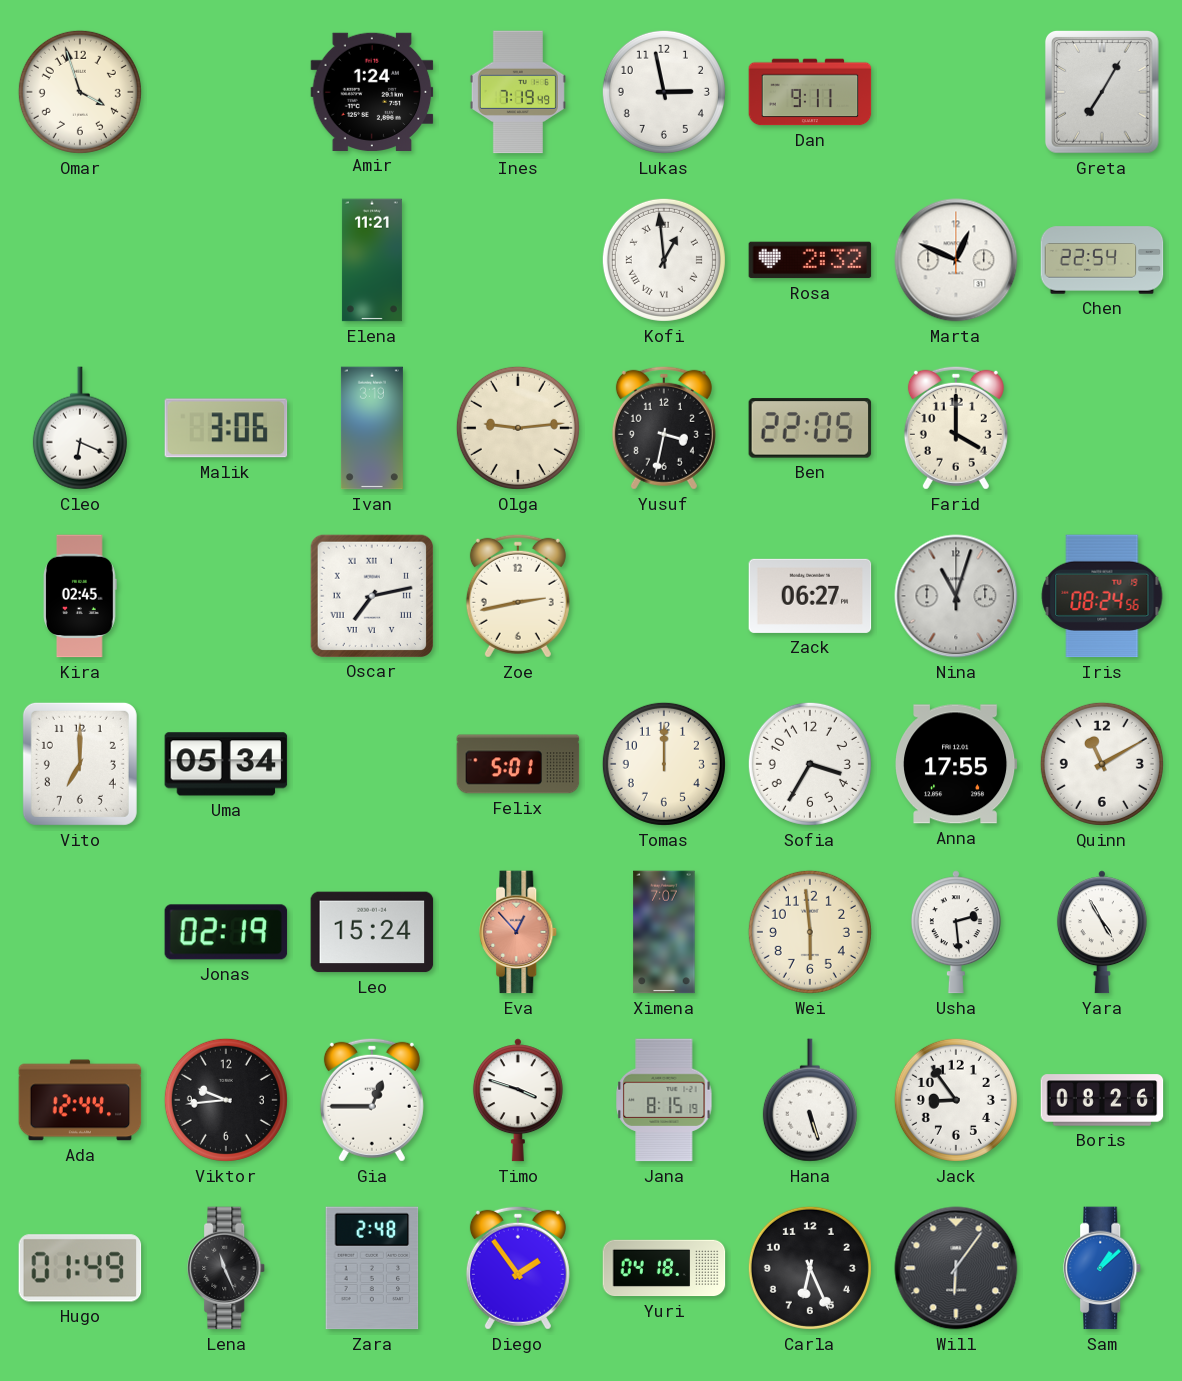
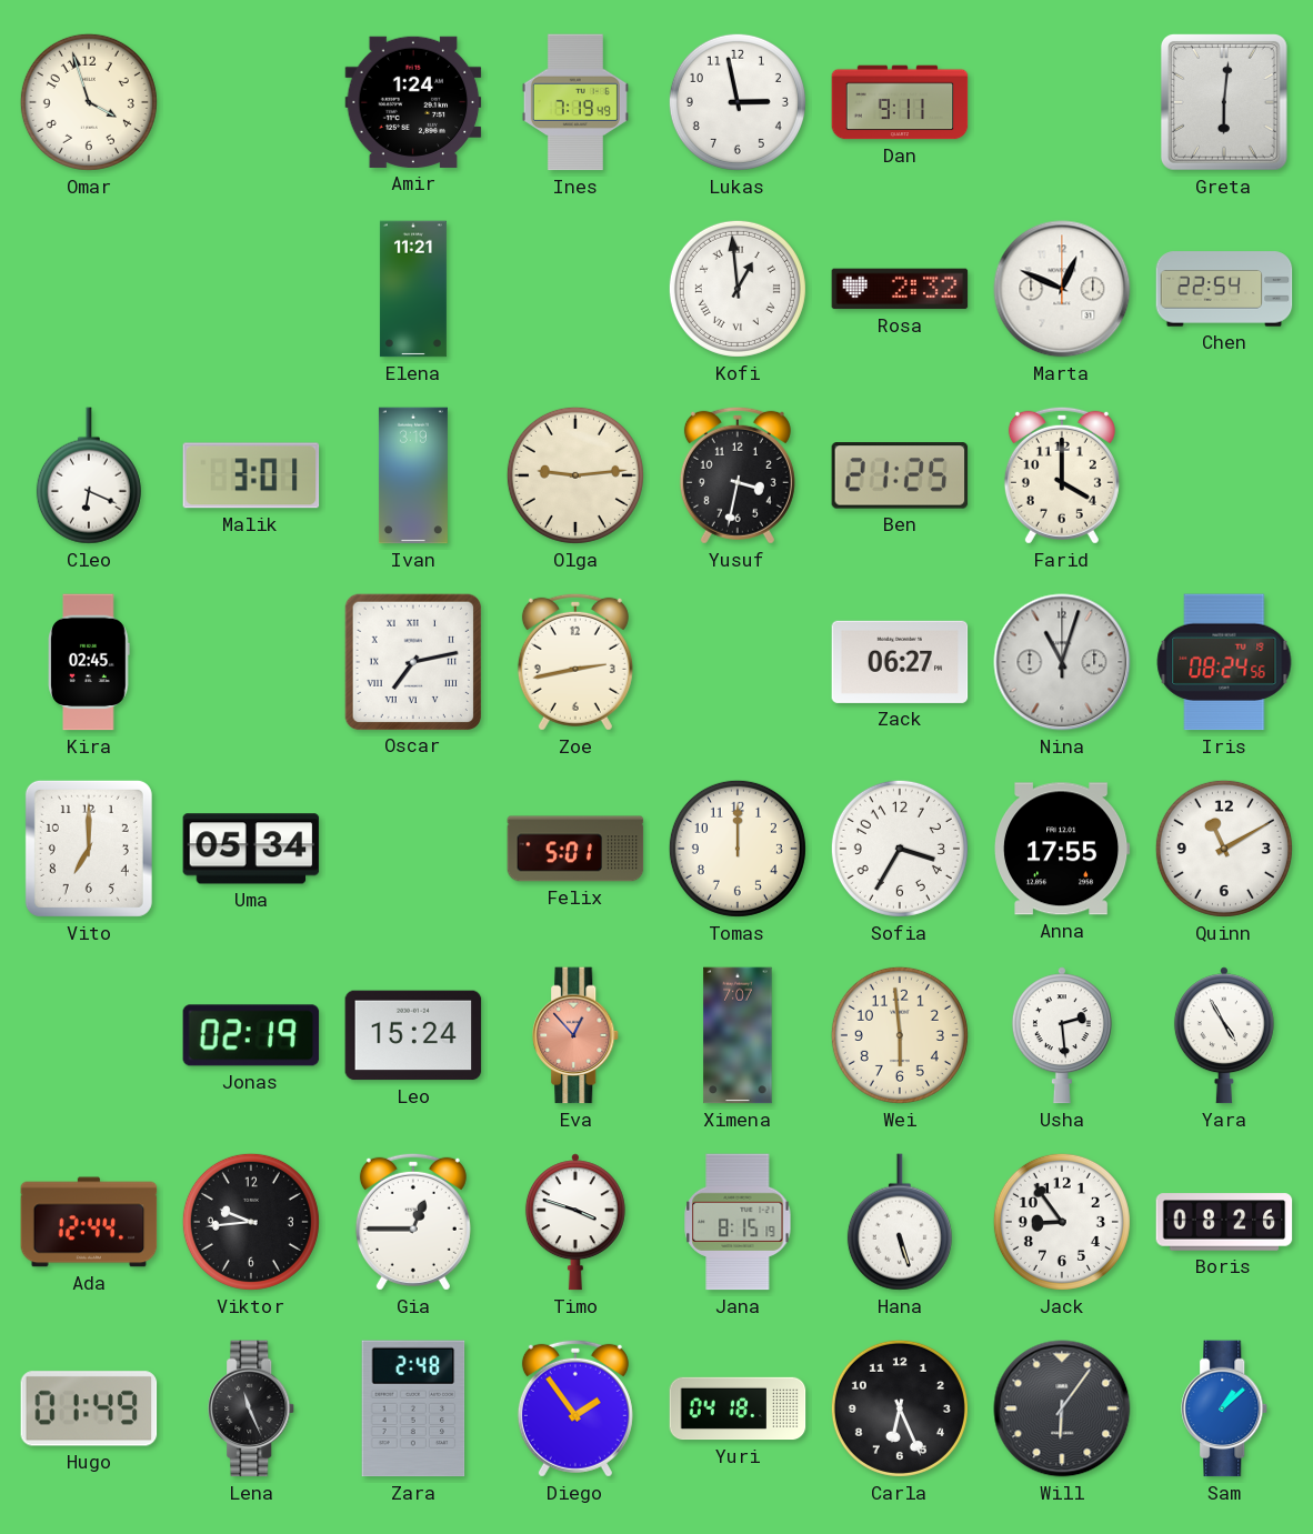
Greta: 7:05 -> 6:01 (1224, 103)
Malik: 3:06 -> 3:01 (251, 475)
Ben: 22:05 -> 21:25 (900, 475)
